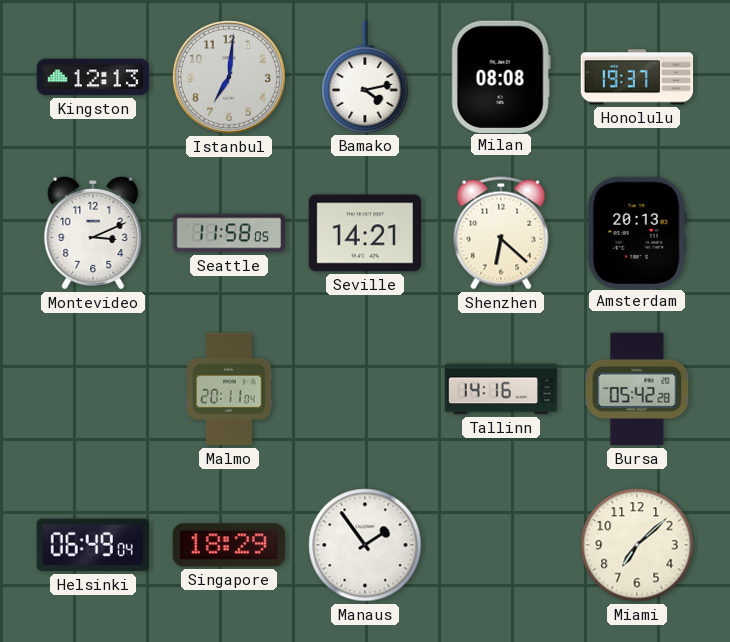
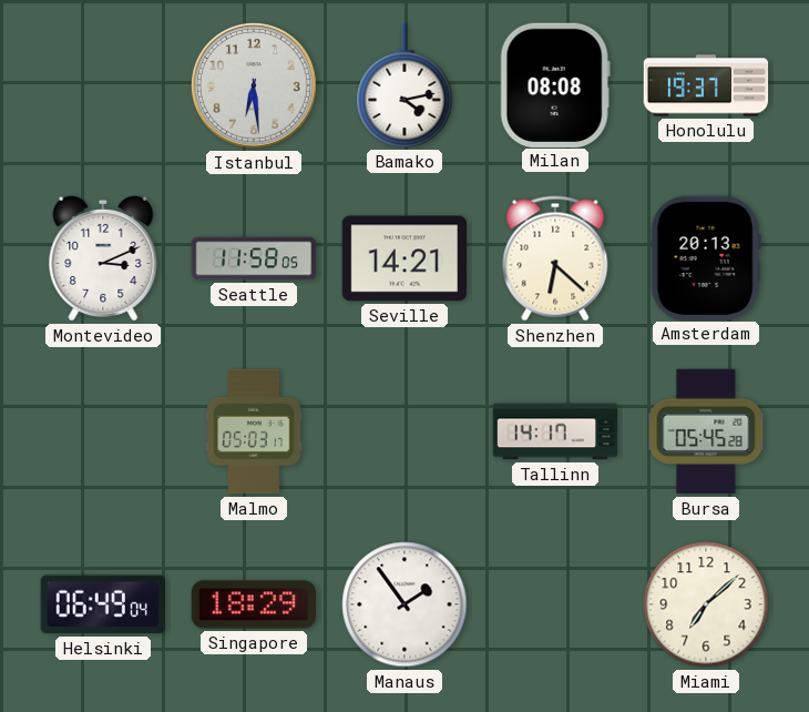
Kingston: 12:13 -> none (93, 77)
Istanbul: 7:01 -> 6:29 (254, 85)
Malmo: 20:11 -> 05:03 (254, 431)
Tallinn: 14:16 -> 14:17 (555, 431)
Bursa: 05:42 -> 05:45 (706, 431)
